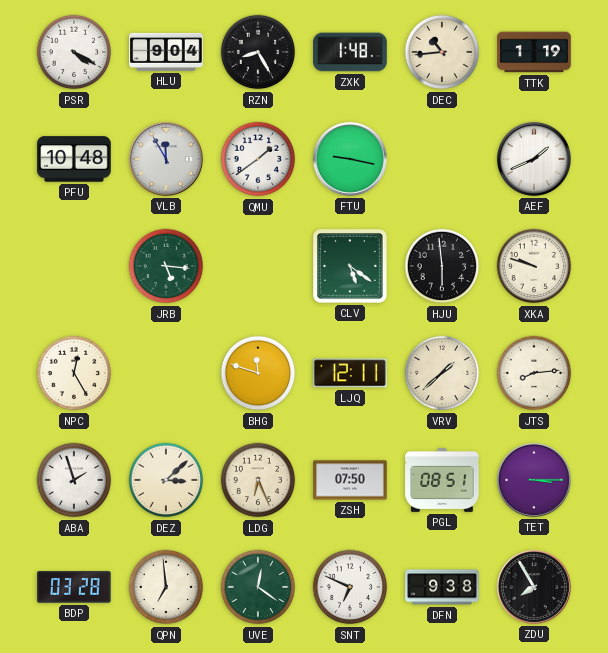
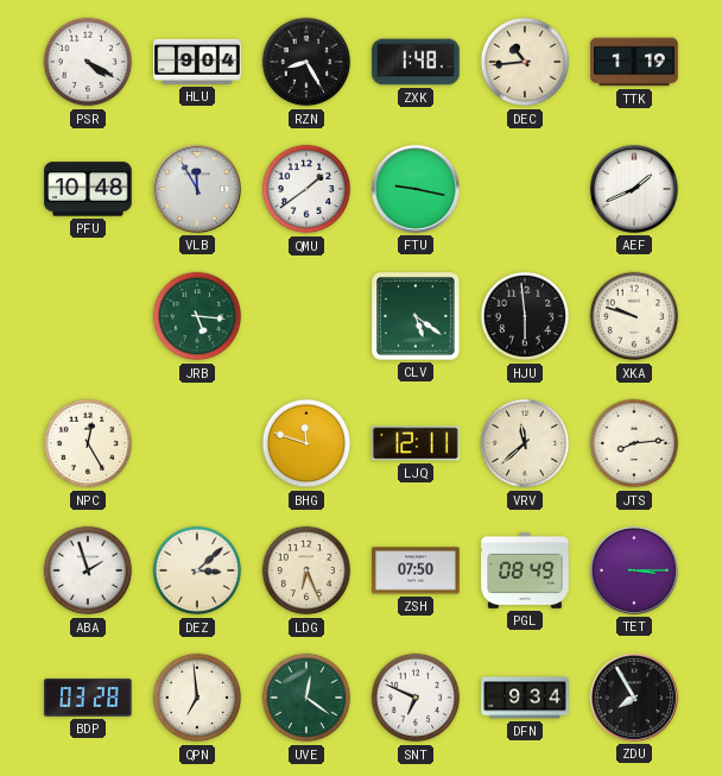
VRV: 1:38 -> 11:38 (525, 443)
PGL: 08:51 -> 08:49 (525, 570)
DFN: 9:38 -> 9:34 (525, 698)
